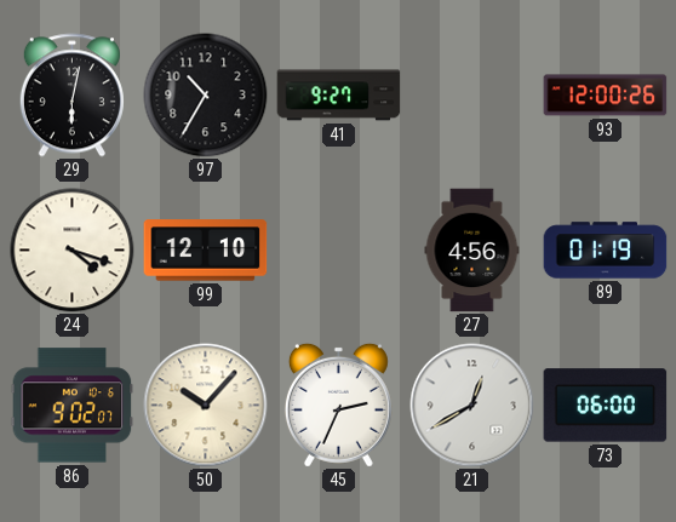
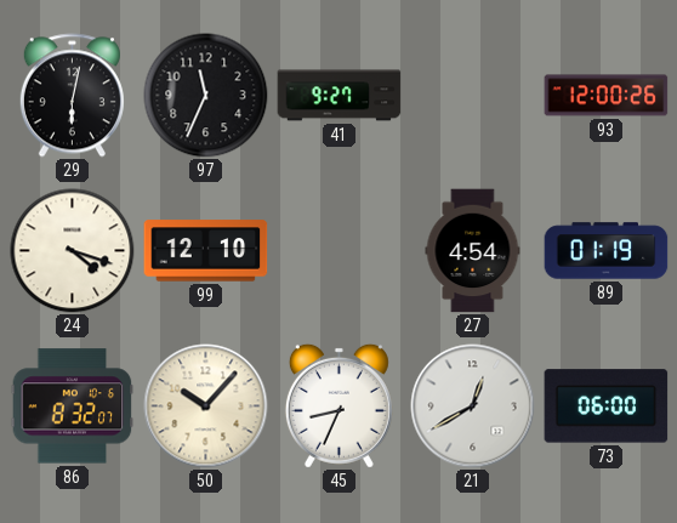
97: 10:35 -> 11:34 (206, 96)
27: 4:56 -> 4:54 (473, 251)
86: 9:02 -> 8:32 (73, 407)
45: 2:34 -> 8:34 (338, 405)
